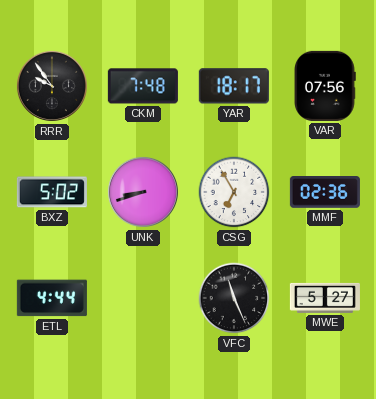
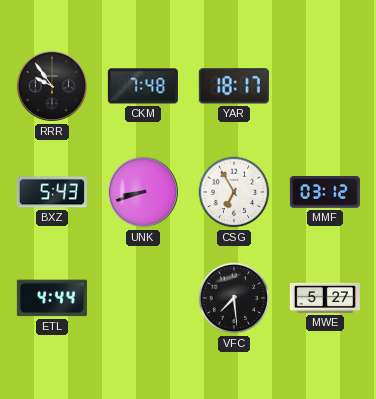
VAR: 07:56 -> none (325, 86)
BXZ: 5:02 -> 5:43 (52, 192)
MMF: 02:36 -> 03:12 (325, 193)
VFC: 11:26 -> 7:29 (234, 298)
